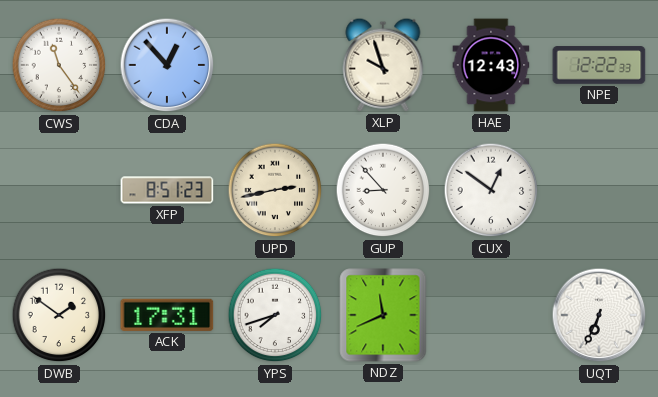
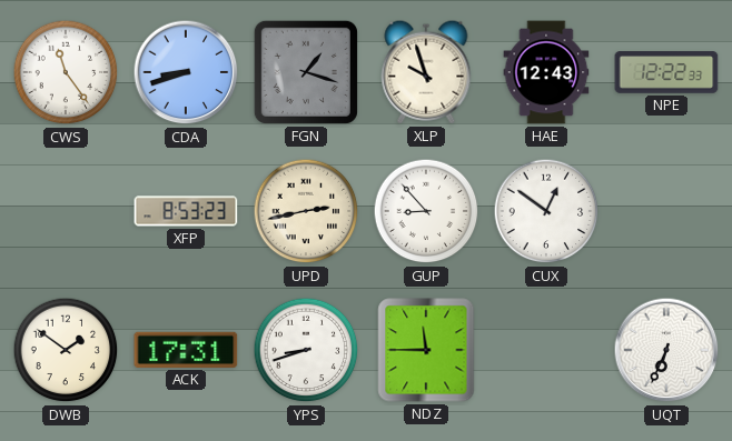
CDA: 12:53 -> 8:42 (186, 72)
FGN: none -> 1:18 (306, 72)
XFP: 8:51 -> 8:53 (186, 211)
YPS: 7:42 -> 8:42 (306, 350)
NDZ: 11:41 -> 11:45 (426, 350)
